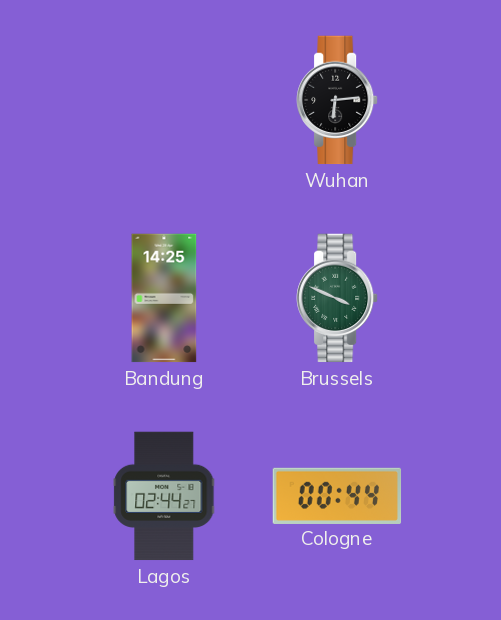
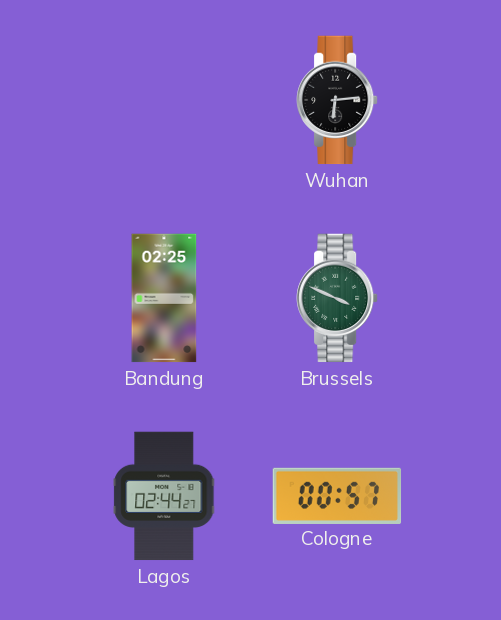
Bandung: 14:25 -> 02:25 (164, 298)
Cologne: 00:44 -> 00:57 (337, 495)
